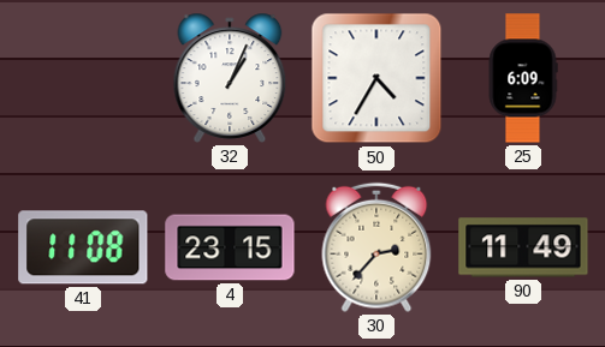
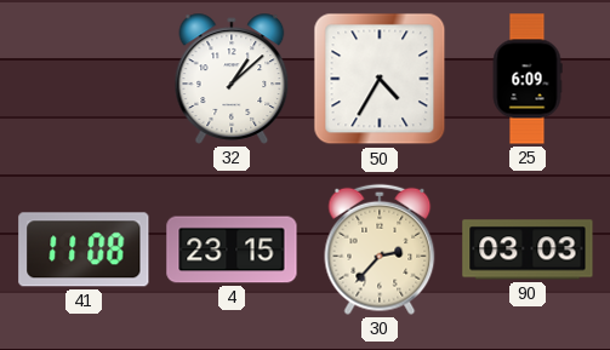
32: 1:04 -> 1:08 (232, 79)
90: 11:49 -> 03:03 (528, 249)
